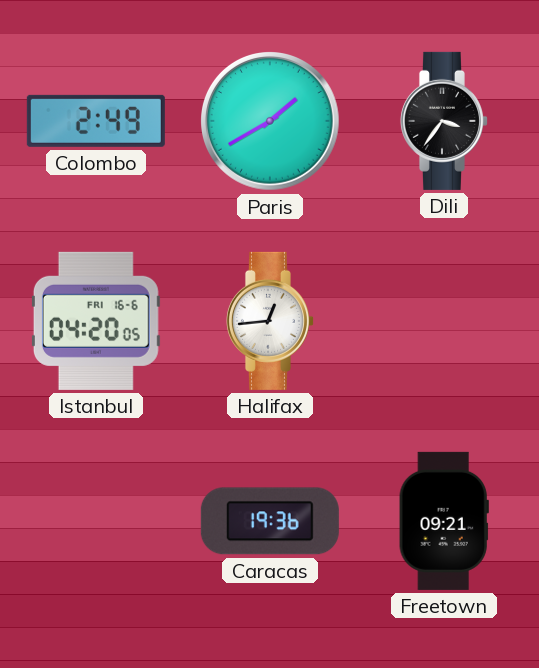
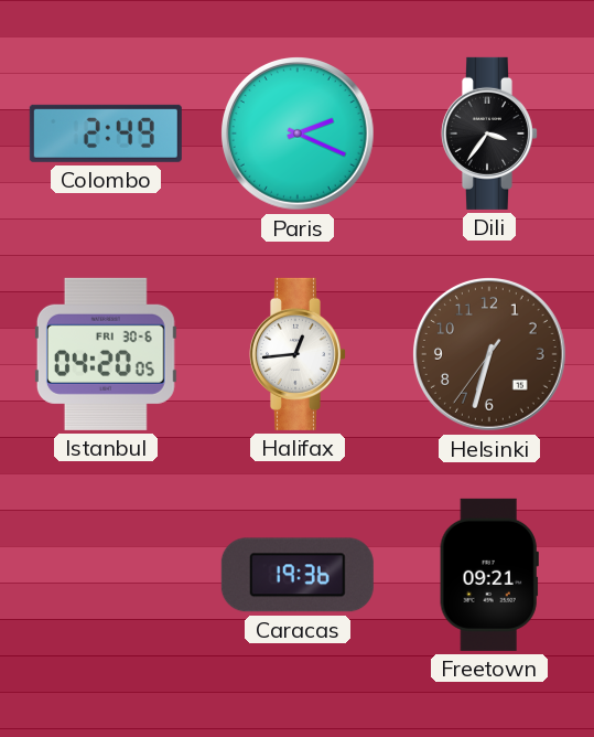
Paris: 1:40 -> 2:19 (299, 135)
Istanbul date: FRI 16-6 -> FRI 30-6 (106, 354)
Helsinki: none -> 6:32 (490, 355)
